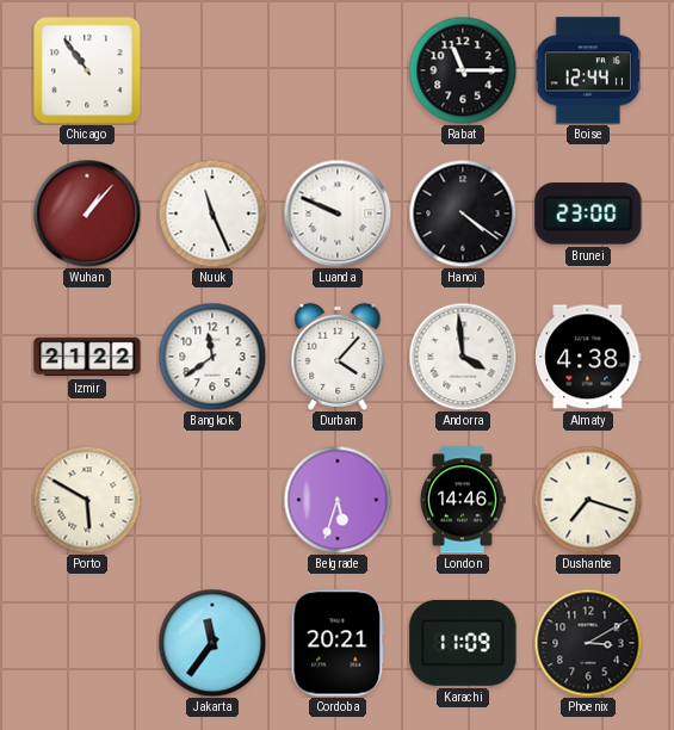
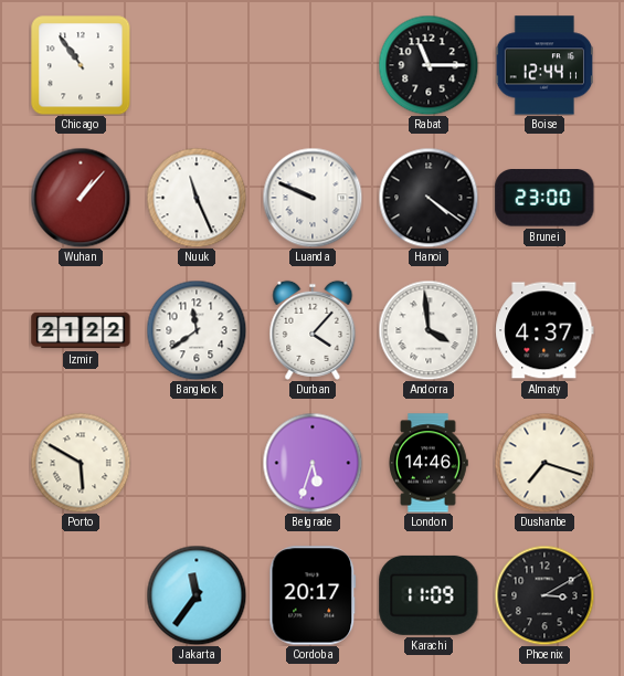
Almaty: 4:38 -> 4:37 (544, 330)
Cordoba: 20:21 -> 20:17 (313, 595)
